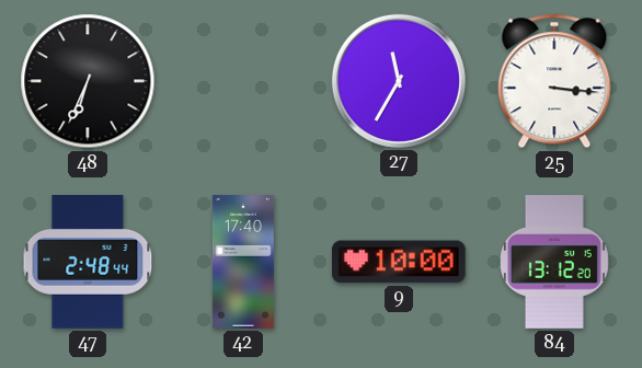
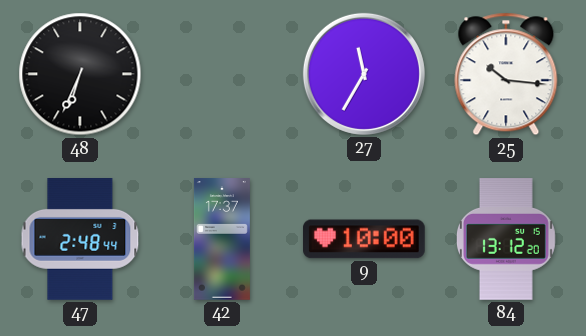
25: 3:16 -> 10:16 (506, 74)
42: 17:40 -> 17:37 (222, 239)
